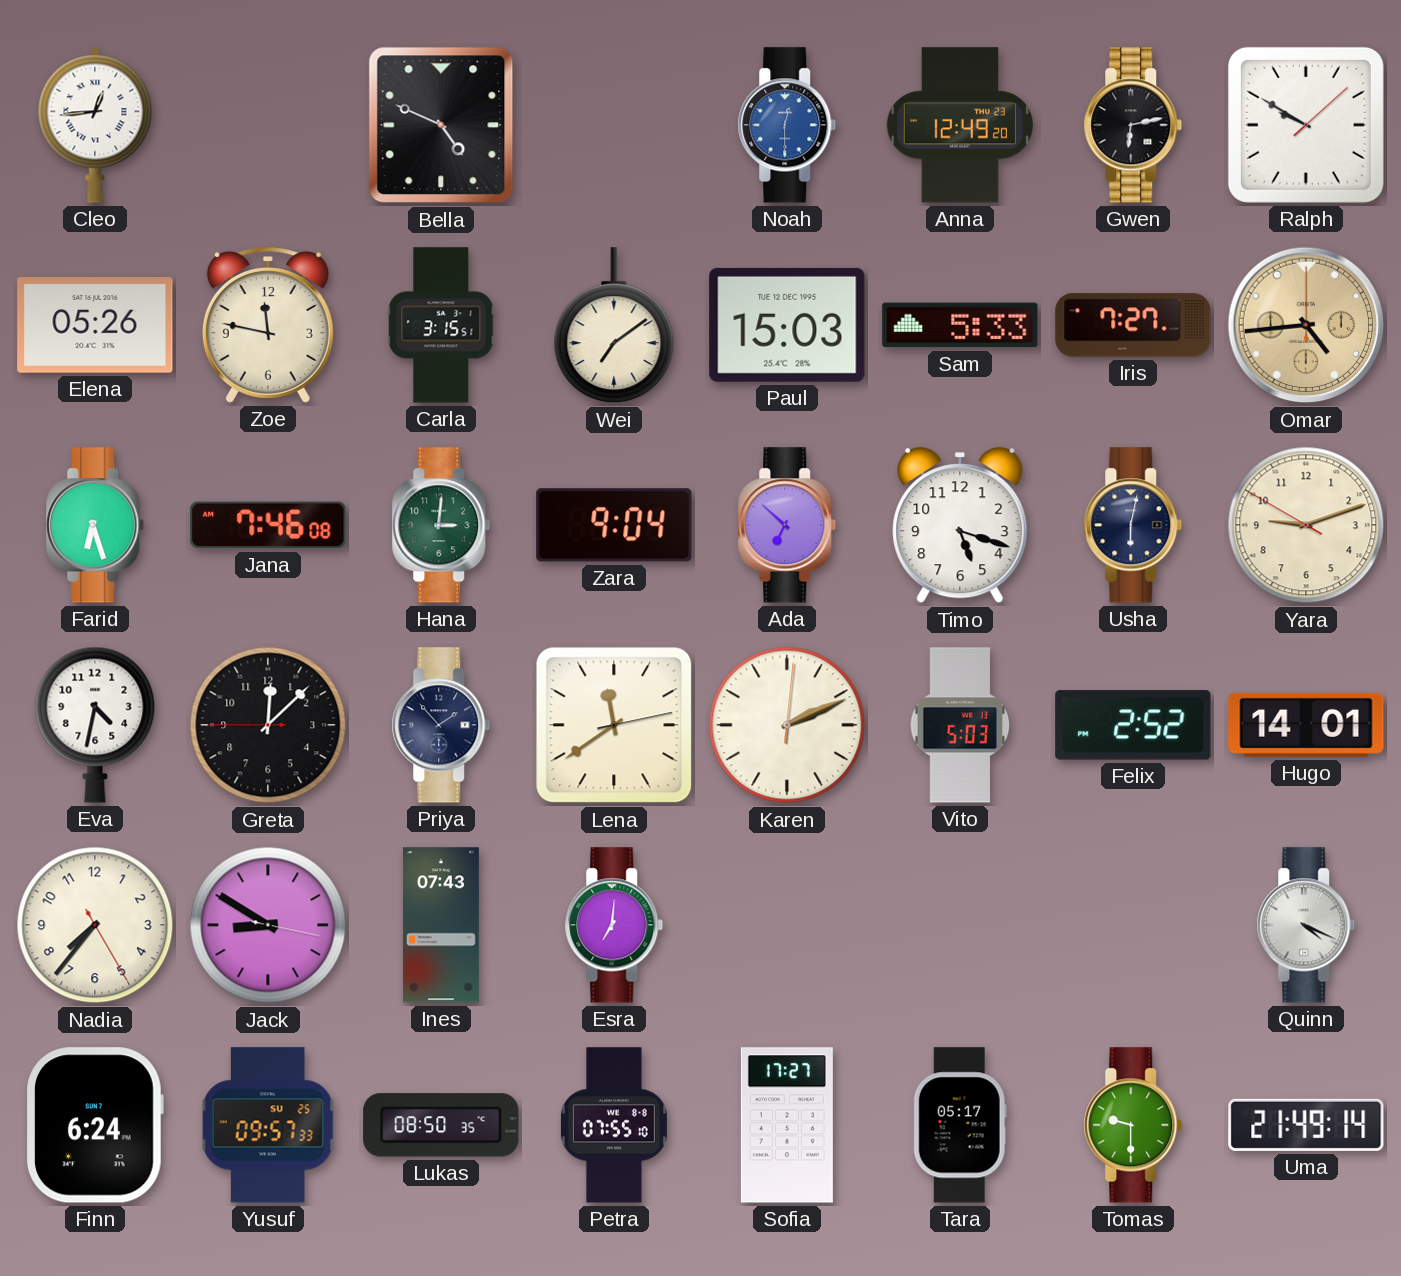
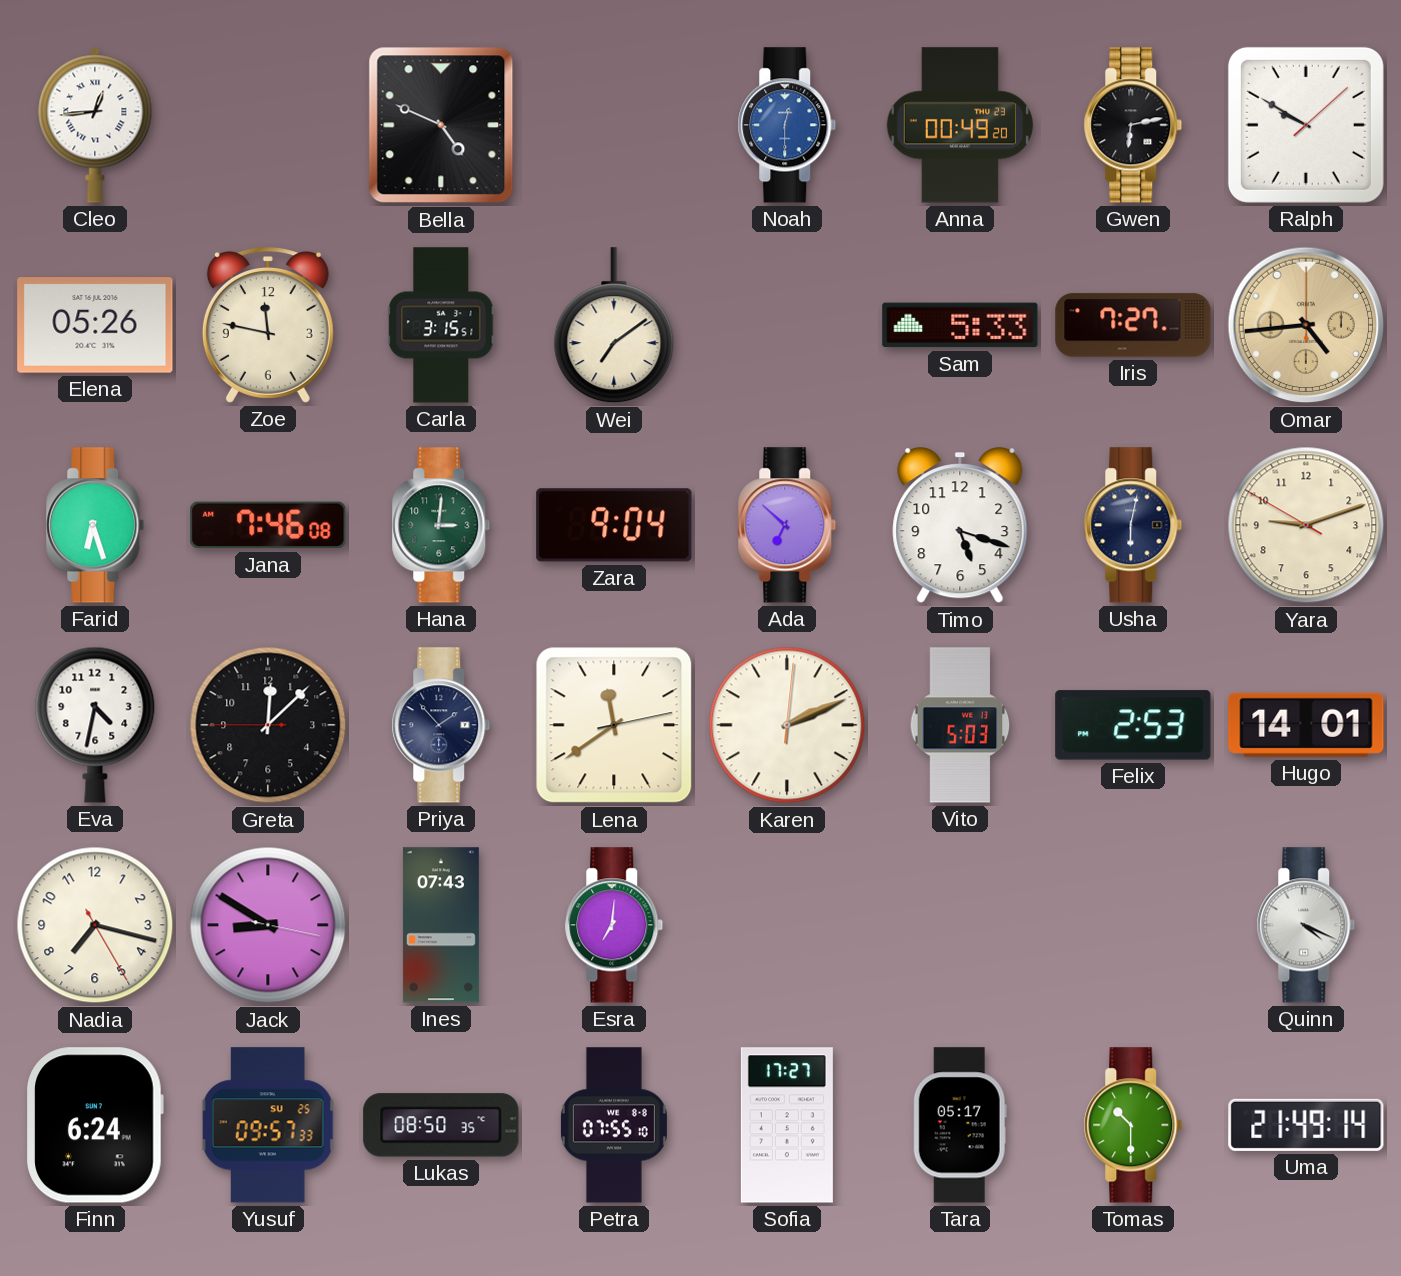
Anna: 12:49 -> 00:49 (959, 125)
Paul: 15:03 -> none (787, 325)
Felix: 2:52 -> 2:53 (1133, 725)
Nadia: 7:36 -> 7:17 (95, 925)
Tomas: 9:30 -> 10:30 (1133, 1125)
